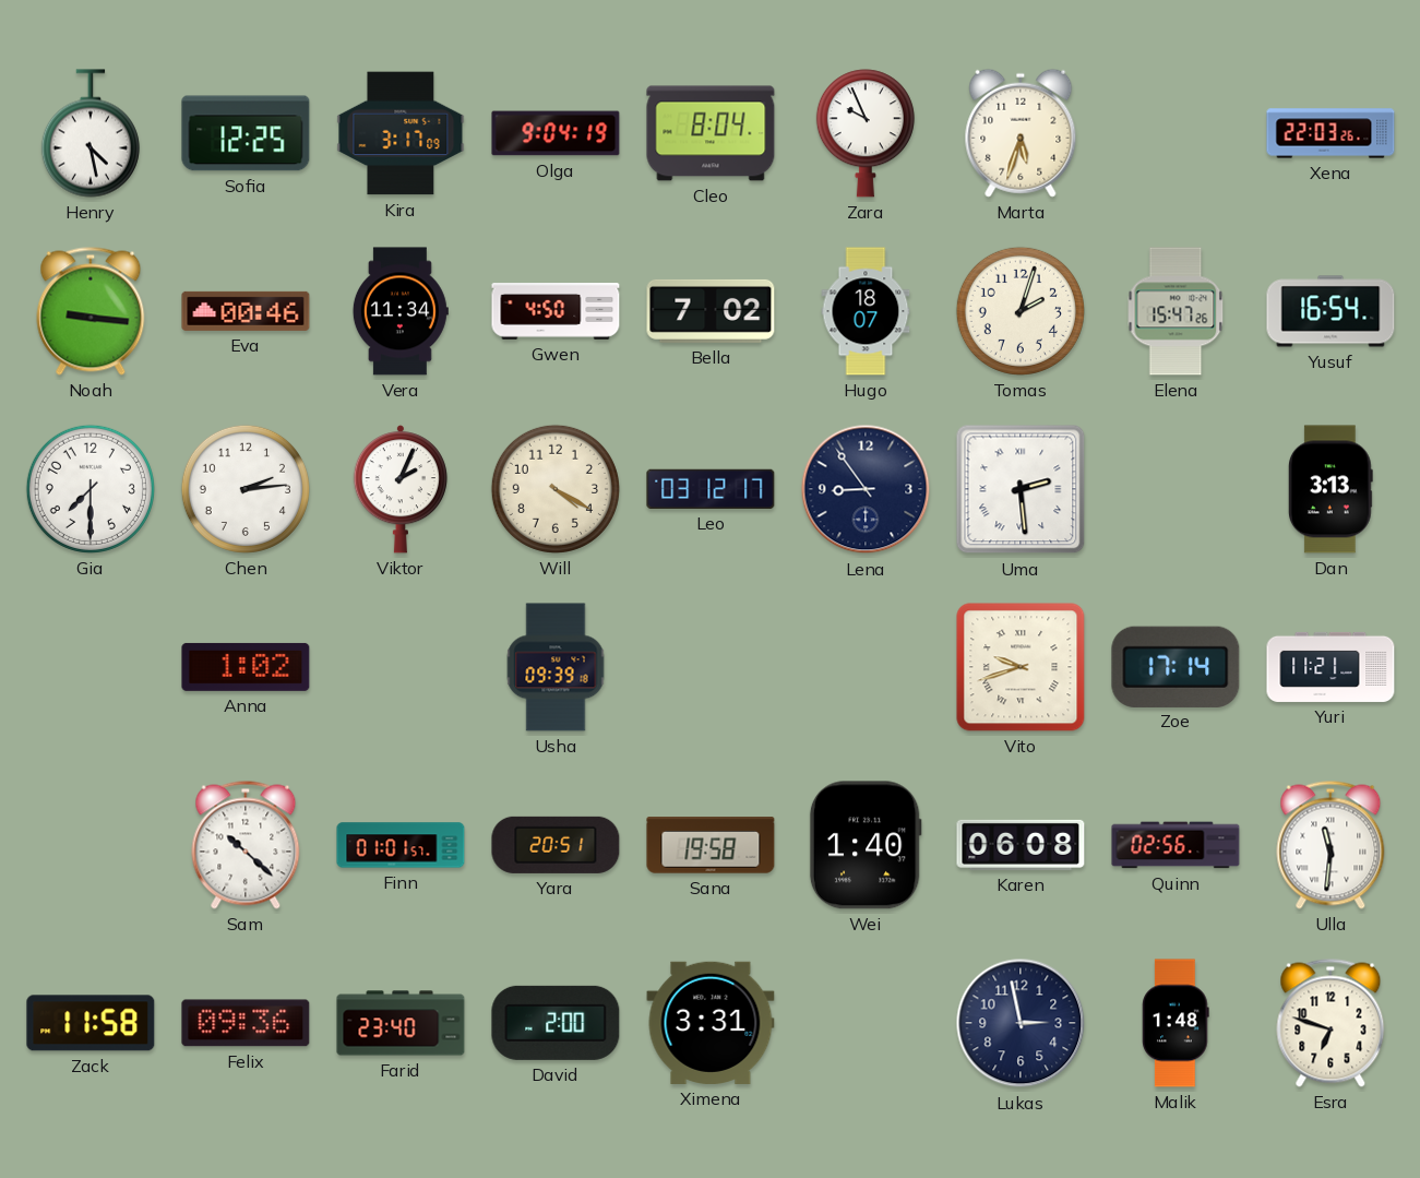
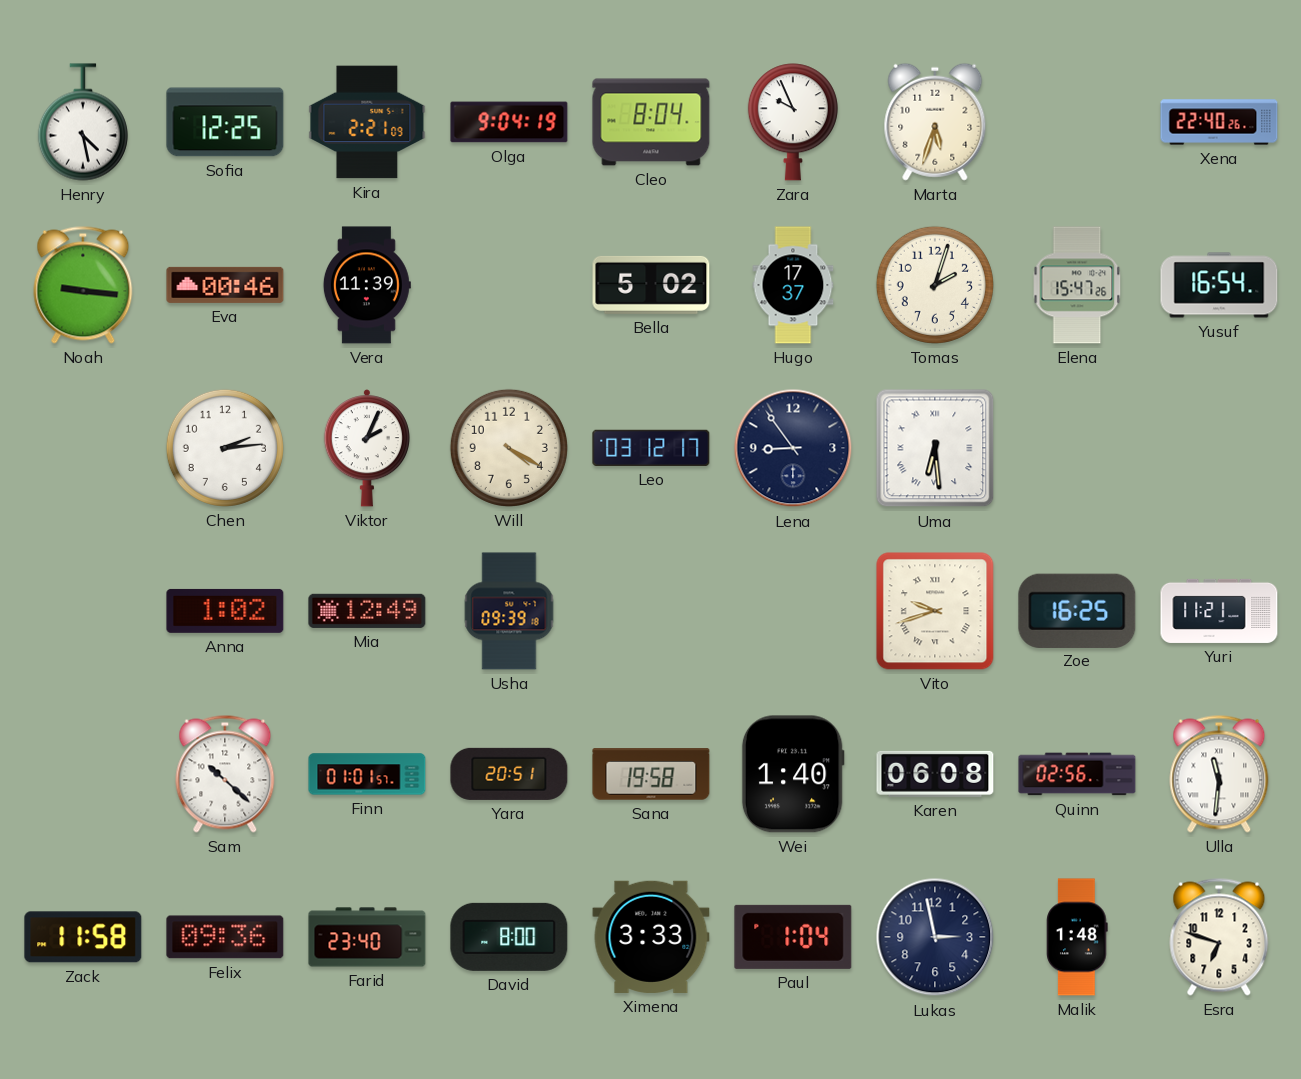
Kira: 3:17 -> 2:21 (367, 122)
Xena: 22:03 -> 22:40 (1219, 122)
Vera: 11:34 -> 11:39 (367, 285)
Gwen: 4:50 -> none (556, 312)
Bella: 7:02 -> 5:02 (651, 285)
Hugo: 18:07 -> 17:37 (793, 285)
Gia: 7:30 -> none (91, 489)
Uma: 2:29 -> 6:29 (935, 448)
Dan: 3:13 -> none (1330, 489)
Mia: none -> 12:49 (367, 611)
Zoe: 17:14 -> 16:25 (1077, 610)
David: 2:00 -> 8:00 (509, 937)
Ximena: 3:31 -> 3:33 (651, 937)
Paul: none -> 1:04 (793, 937)
